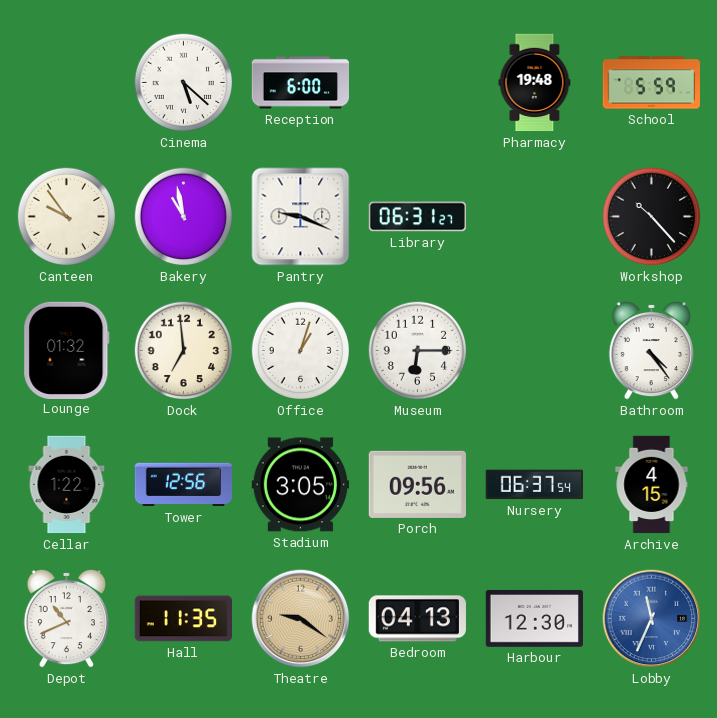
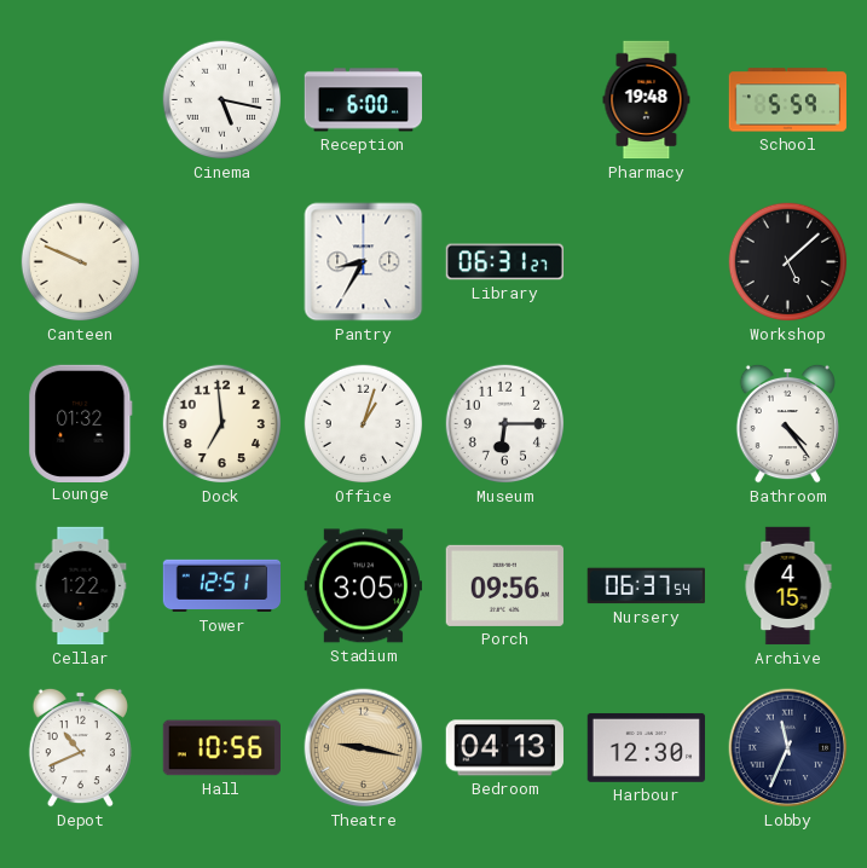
Cinema: 5:22 -> 5:17 (222, 100)
Canteen: 9:54 -> 9:49 (81, 262)
Bakery: 10:58 -> none (184, 217)
Pantry: 9:19 -> 8:35 (364, 262)
Workshop: 10:23 -> 5:08 (788, 262)
Tower: 12:56 -> 12:51 (222, 586)
Hall: 11:35 -> 10:56 (221, 748)
Theatre: 9:21 -> 9:17 (364, 748)
Lobby dial: blue -> navy (788, 748)
